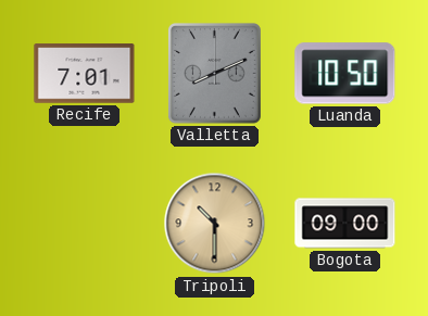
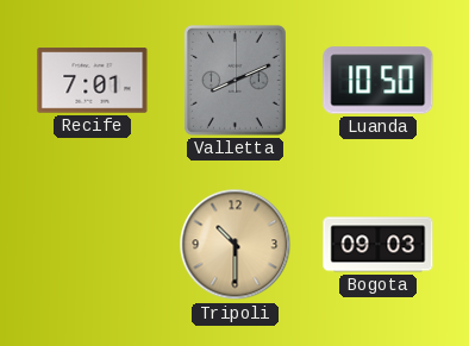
Bogota: 09:00 -> 09:03 (379, 245)
